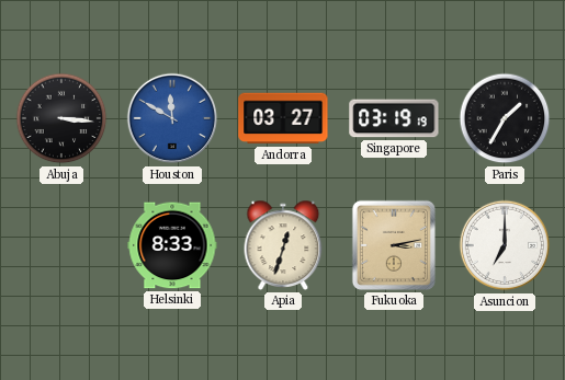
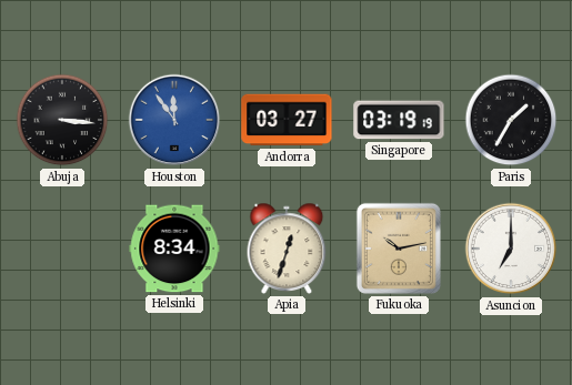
Houston: 11:50 -> 11:54 (174, 120)
Helsinki: 8:33 -> 8:34 (174, 249)
Fukuoka: 3:13 -> 10:13 (399, 249)
